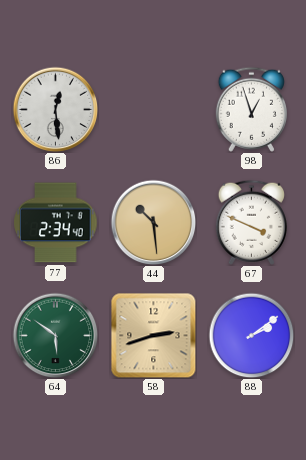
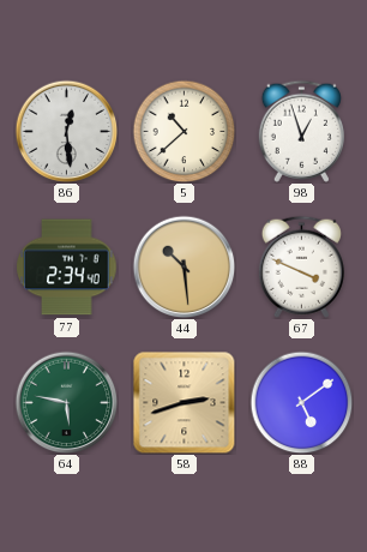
5: none -> 10:38 (183, 131)
64: 5:51 -> 5:47 (66, 402)
88: 2:09 -> 5:09 (301, 402)
